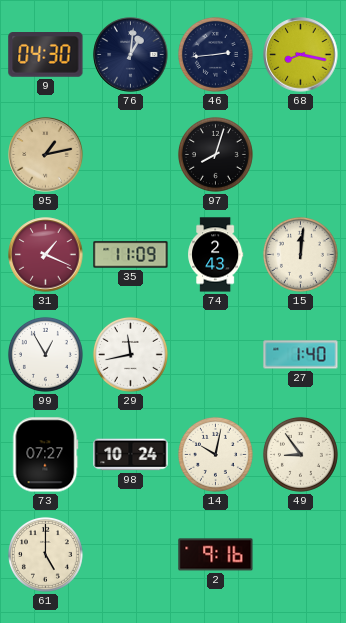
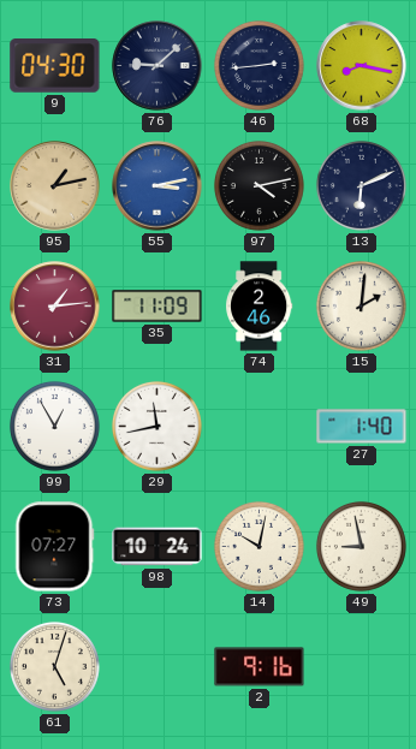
76: 1:01 -> 9:08 (158, 66)
55: none -> 3:13 (158, 186)
97: 8:03 -> 4:13 (258, 185)
13: none -> 6:11 (361, 185)
31: 1:19 -> 1:14 (55, 307)
74: 2:43 -> 2:46 (260, 307)
15: 12:01 -> 2:01 (361, 305)
49: 8:54 -> 8:58 (361, 546)
61: 5:00 -> 5:03 (54, 666)
